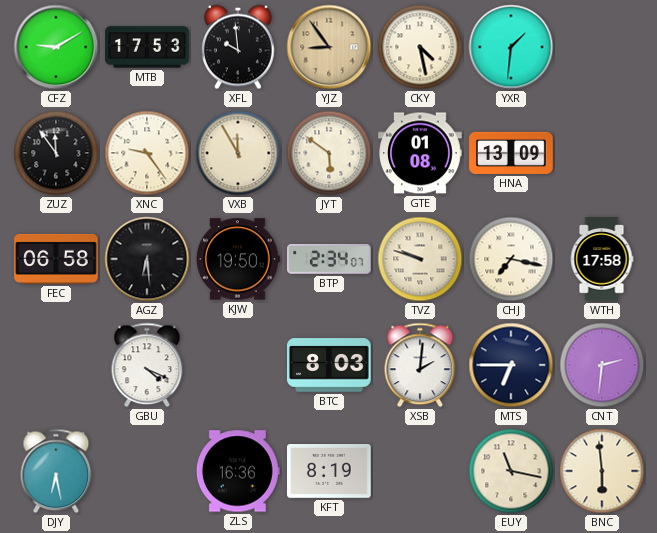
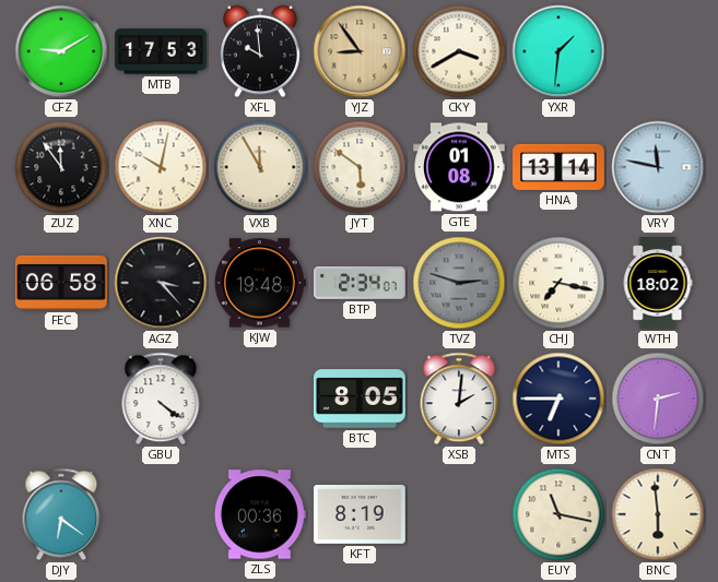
CKY: 4:28 -> 3:40 (459, 51)
XNC: 9:24 -> 10:02 (161, 167)
HNA: 13:09 -> 13:14 (558, 167)
VRY: none -> 11:47 (658, 167)
AGZ: 6:29 -> 3:23 (161, 283)
KJW: 19:50 -> 19:48 (260, 283)
TVZ: 9:48 -> 2:48 (459, 283)
TVZ dial: cream -> grey (459, 283)
WTH: 17:58 -> 18:02 (658, 283)
GBU: 4:19 -> 4:21 (161, 399)
BTC: 8:03 -> 8:05 (360, 399)
DJY: 6:28 -> 6:21 (61, 514)
ZLS: 16:36 -> 00:36 (260, 514)
